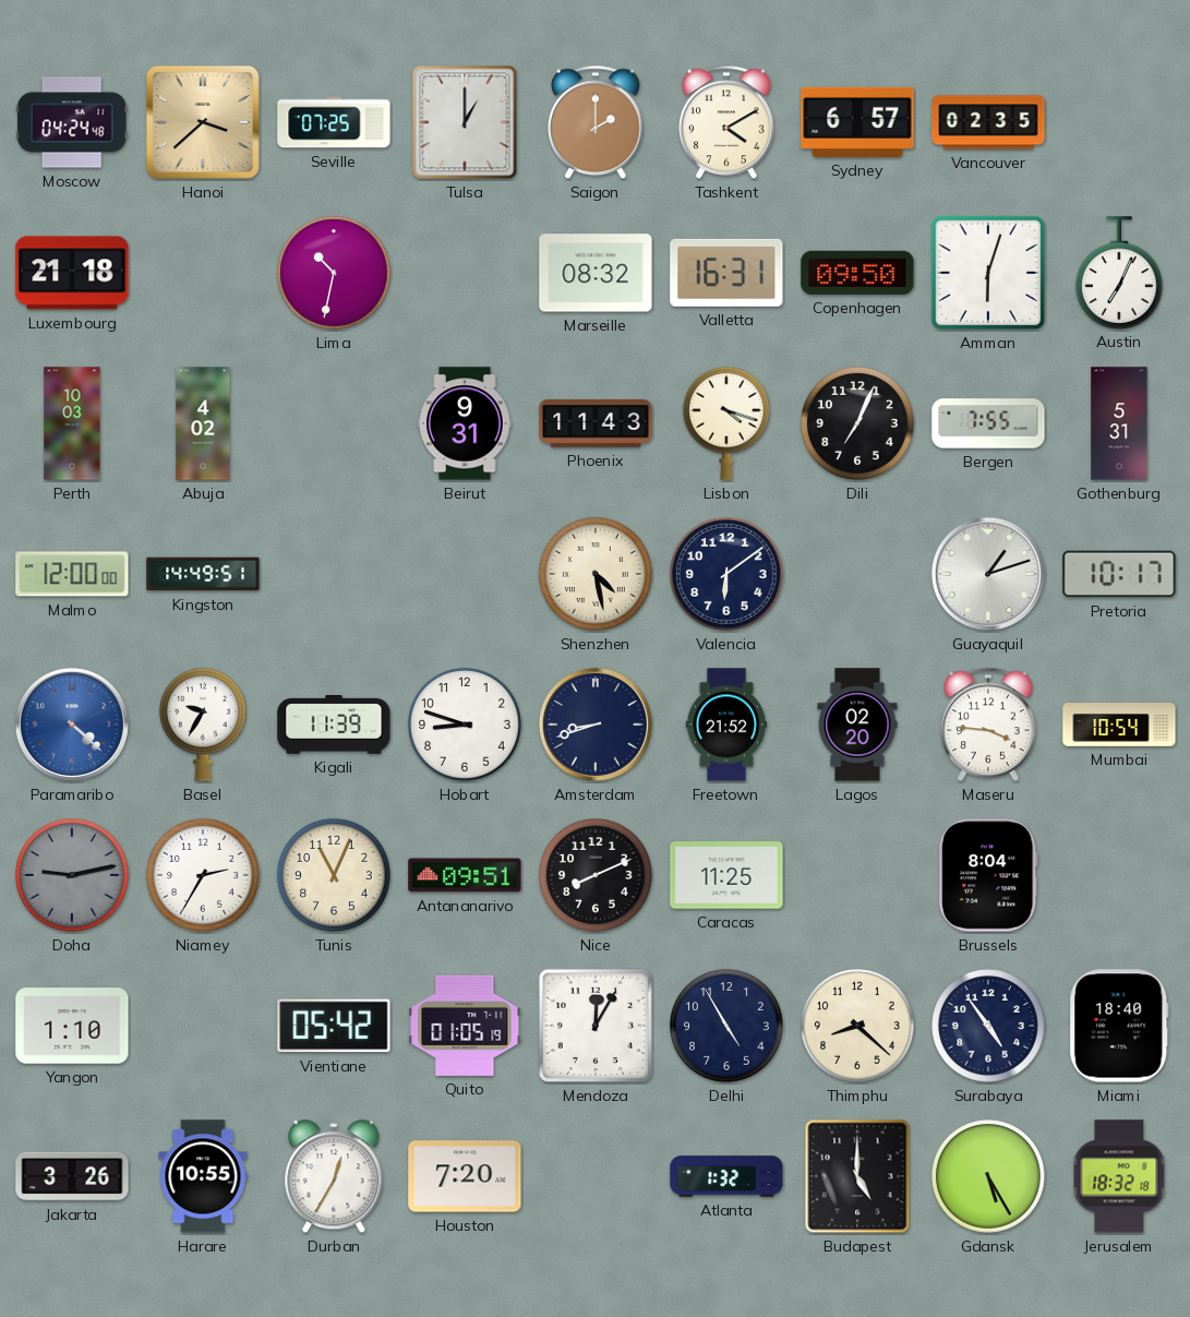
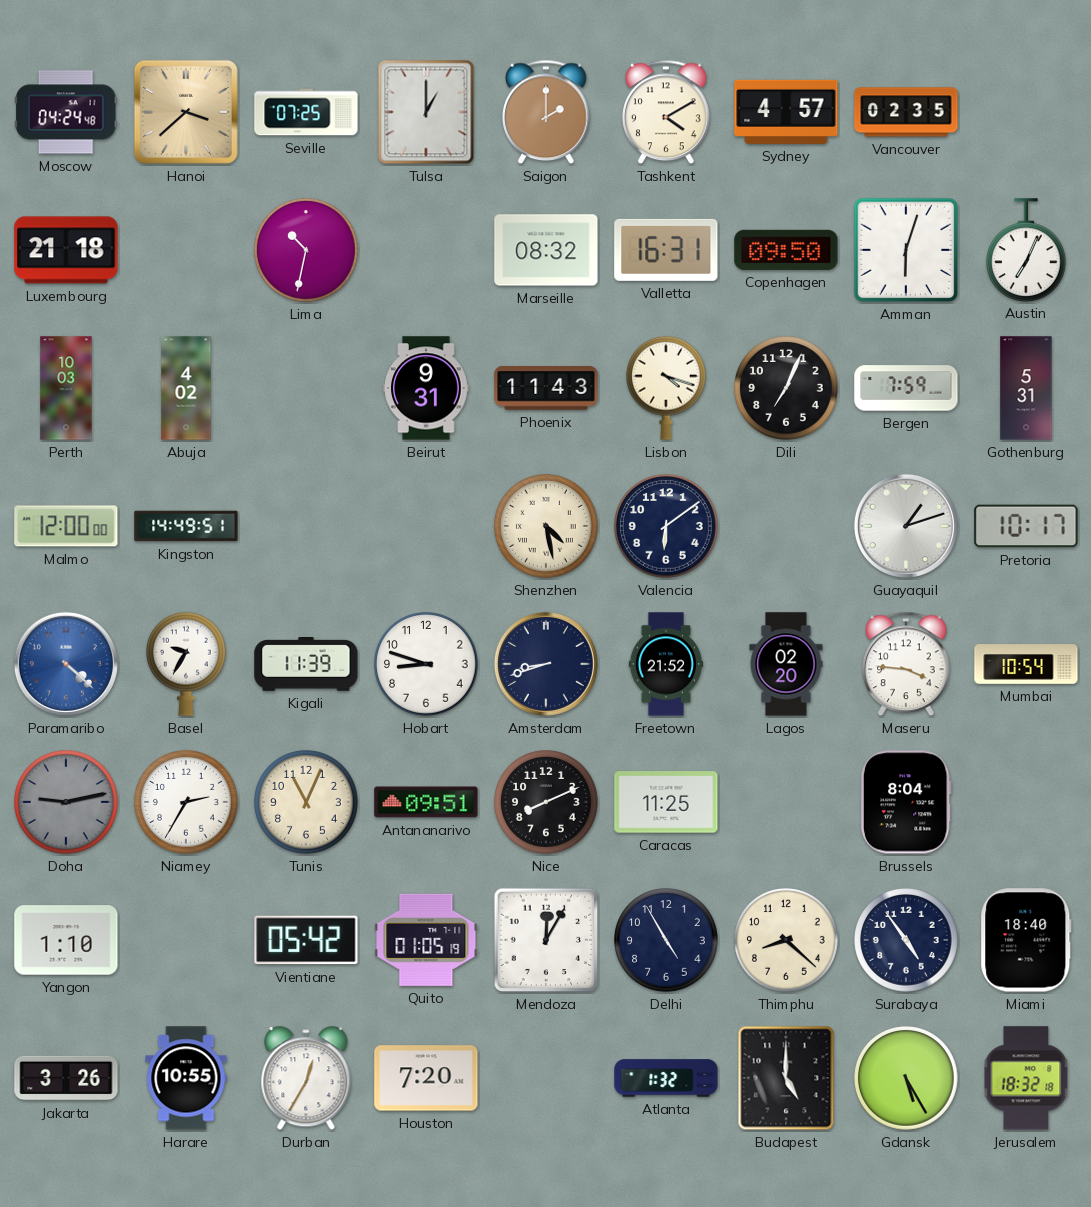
Sydney: 6:57 -> 4:57 (786, 112)
Bergen: 7:55 -> 7:59 (906, 388)
